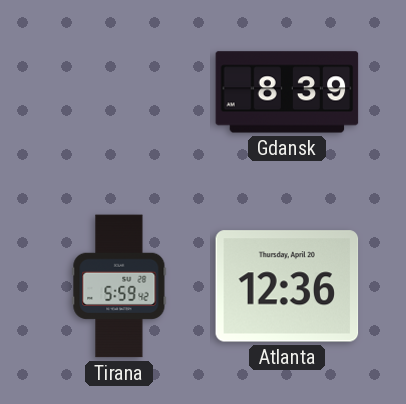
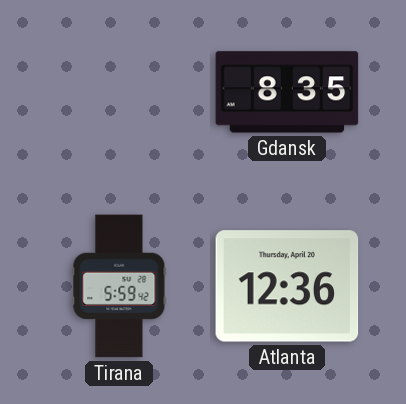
Gdansk: 8:39 -> 8:35 (287, 92)
